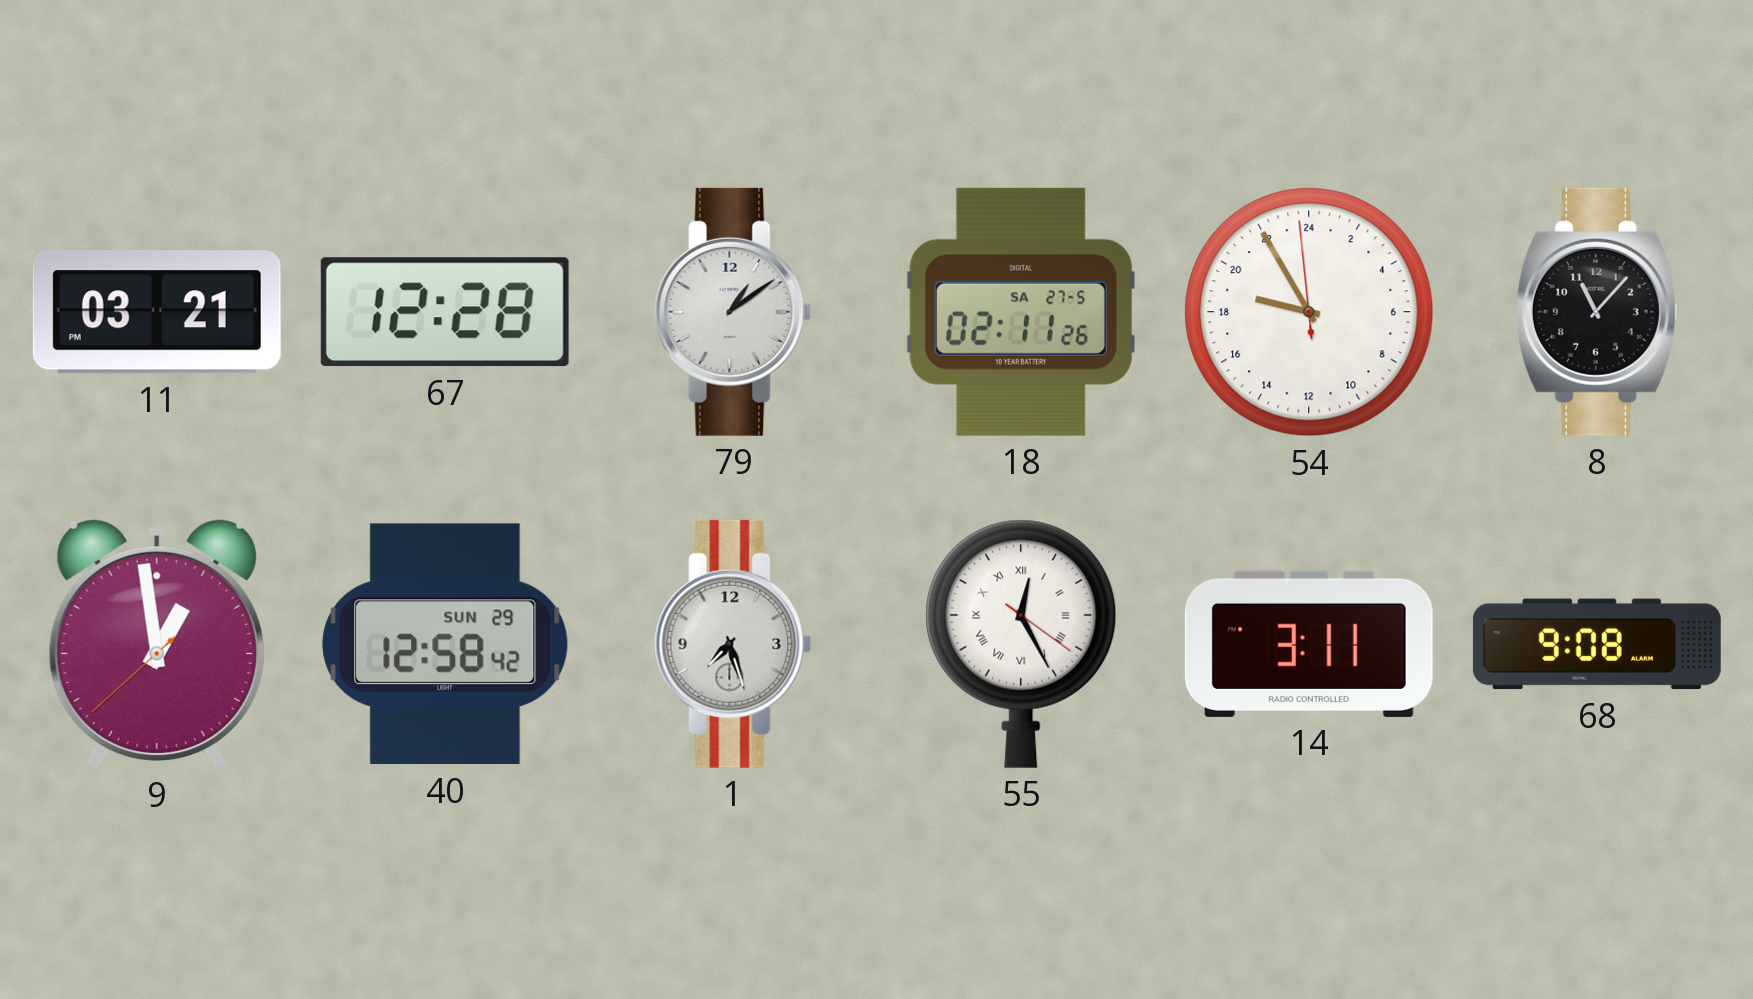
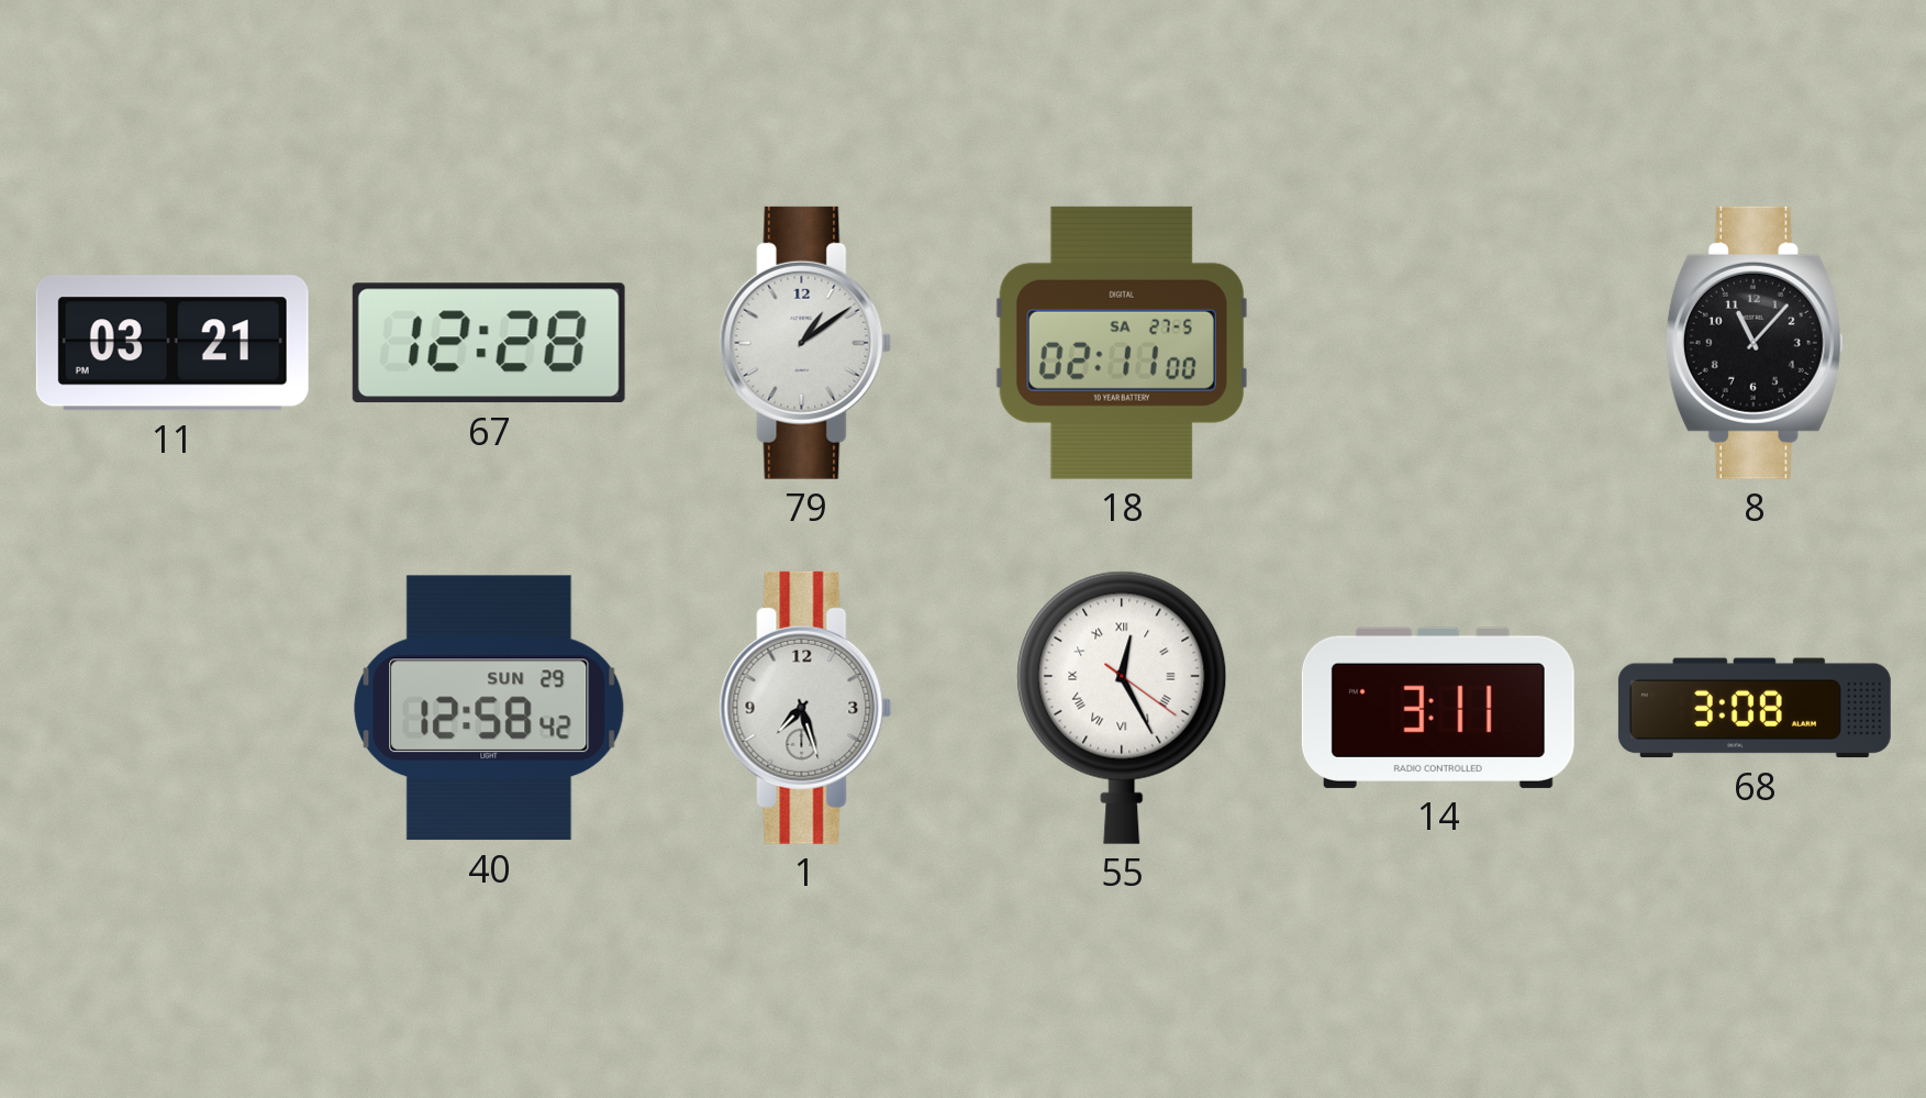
18: 02:11:26 -> 02:11:00 (1122, 343)
54: 18:54 -> none (1309, 312)
9: 12:58 -> none (157, 644)
68: 9:08 -> 3:08 (1755, 708)
